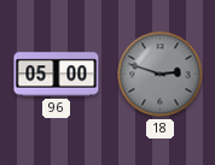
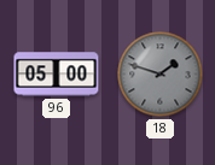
18: 2:48 -> 1:48 (161, 75)
